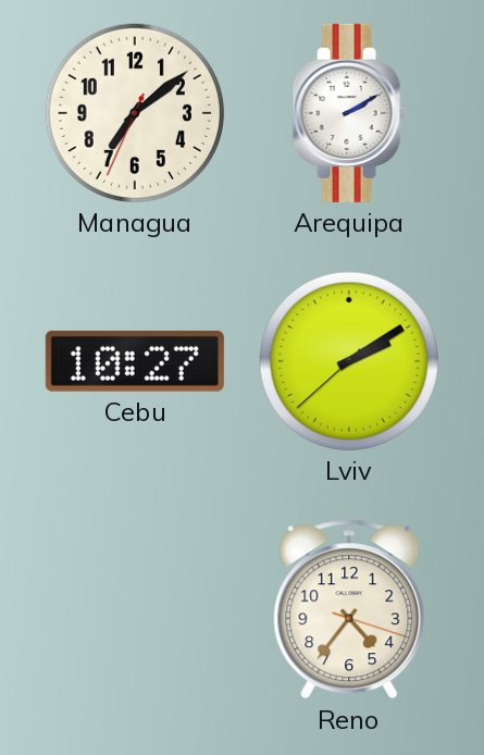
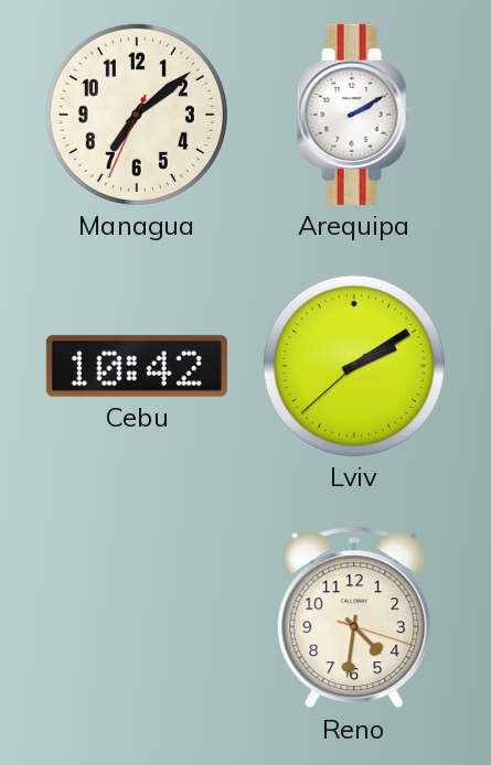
Cebu: 10:27 -> 10:42 (137, 366)
Reno: 4:36 -> 4:31 (354, 617)
